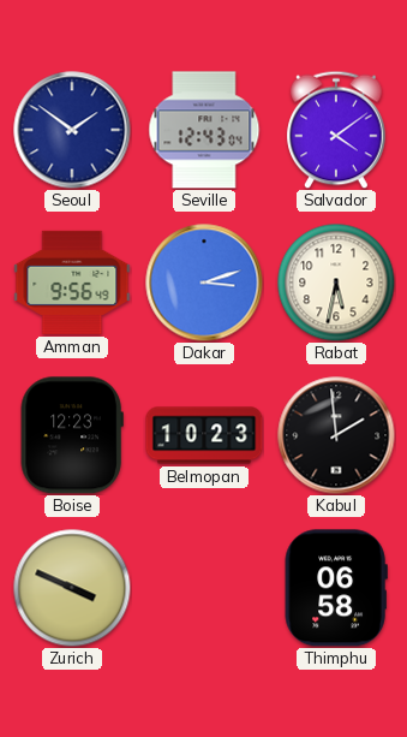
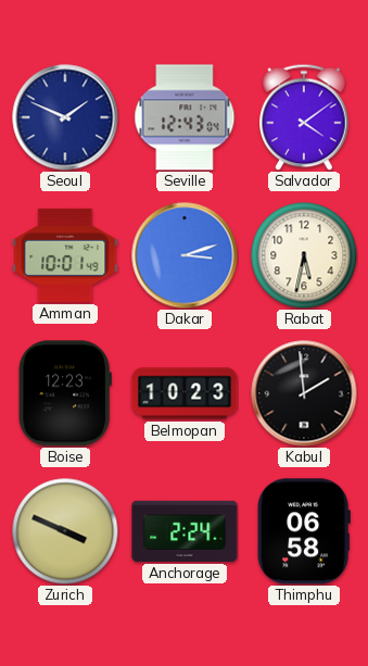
Seoul: 1:51 -> 1:49 (65, 117)
Amman: 9:56 -> 10:01 (65, 255)
Anchorage: none -> 2:24 (185, 531)
